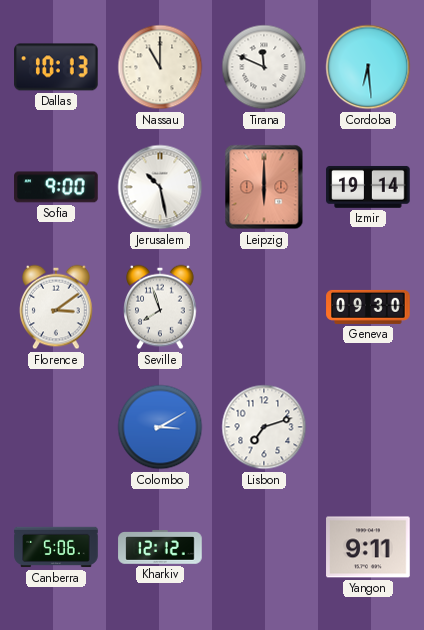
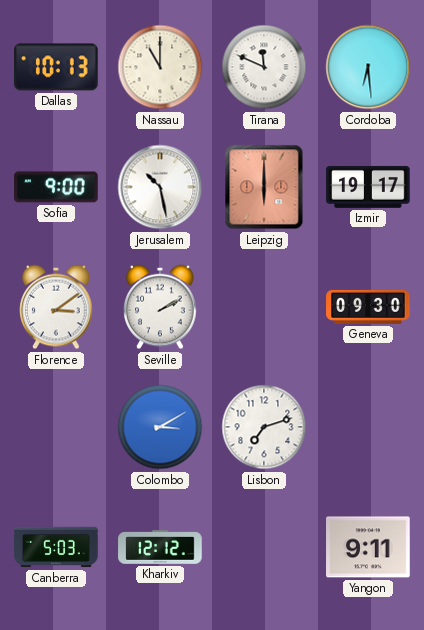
Izmir: 19:14 -> 19:17 (368, 187)
Seville: 7:57 -> 2:10 (160, 307)
Canberra: 5:06 -> 5:03 (56, 547)
